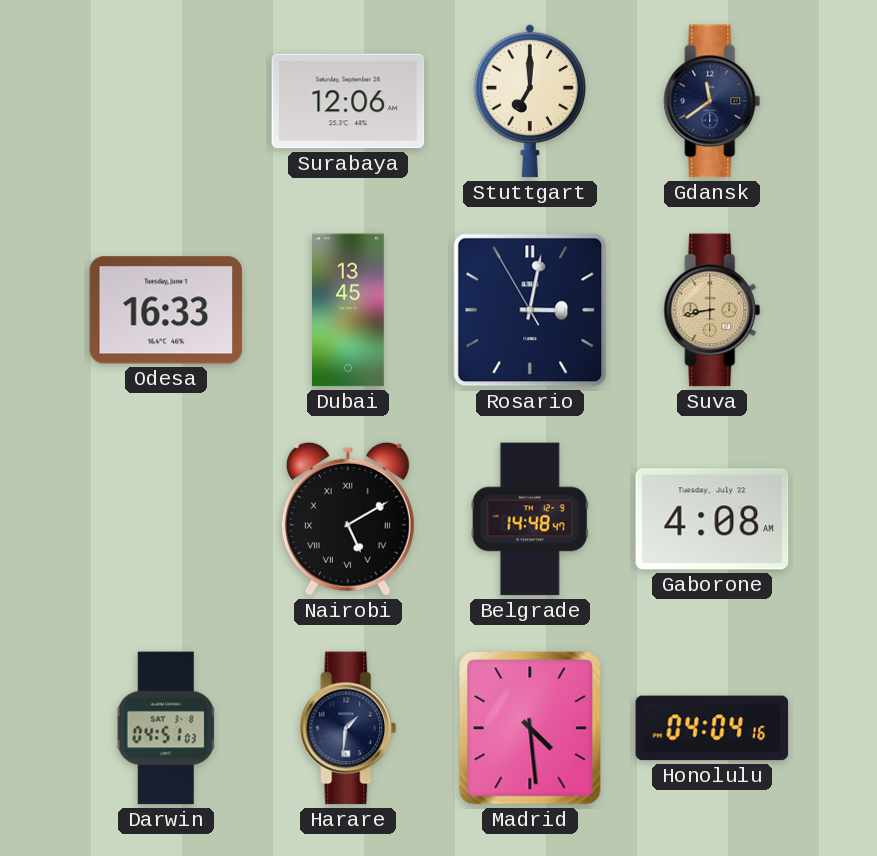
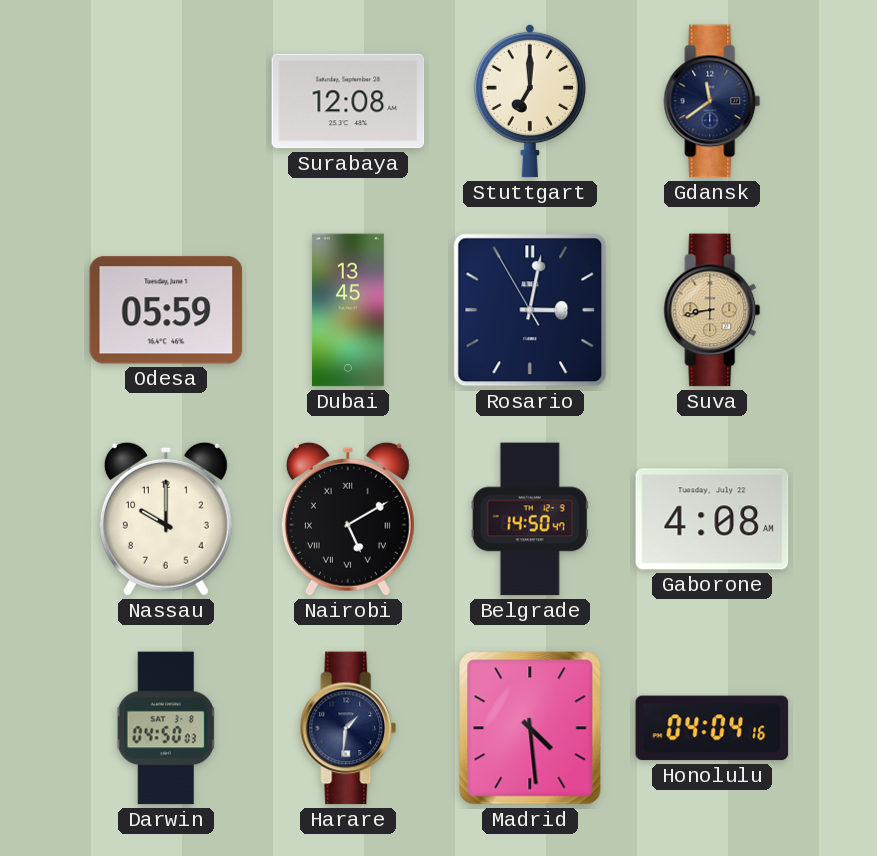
Surabaya: 12:06 -> 12:08 (348, 101)
Odesa: 16:33 -> 05:59 (166, 310)
Nassau: none -> 10:00 (166, 519)
Belgrade: 14:48 -> 14:50 (530, 519)
Darwin: 04:51 -> 04:50 (166, 728)
